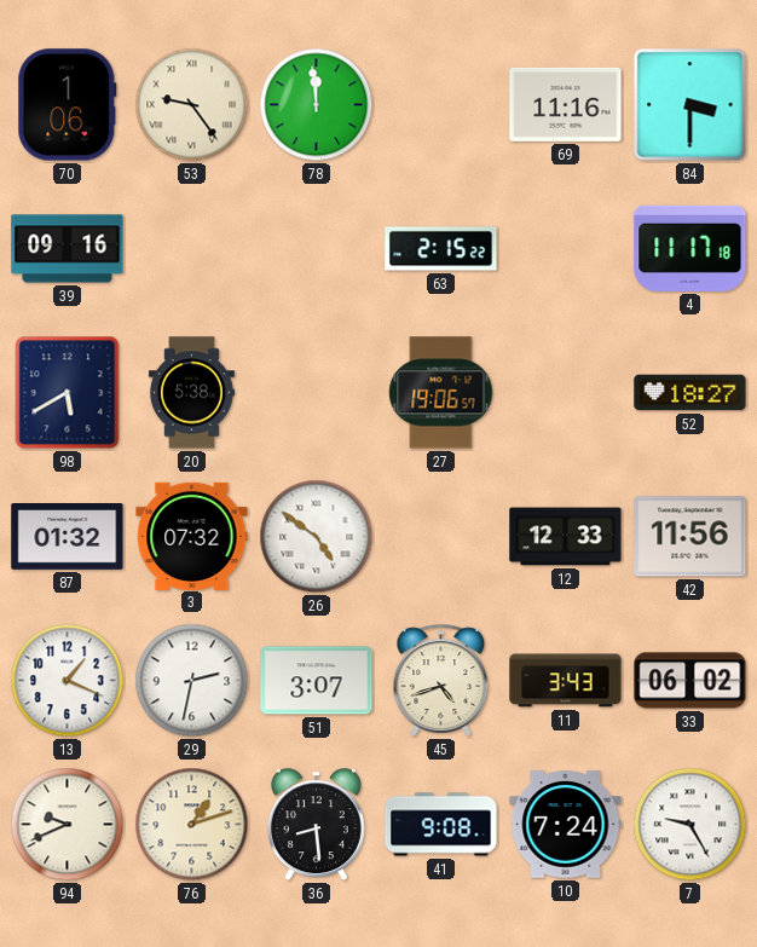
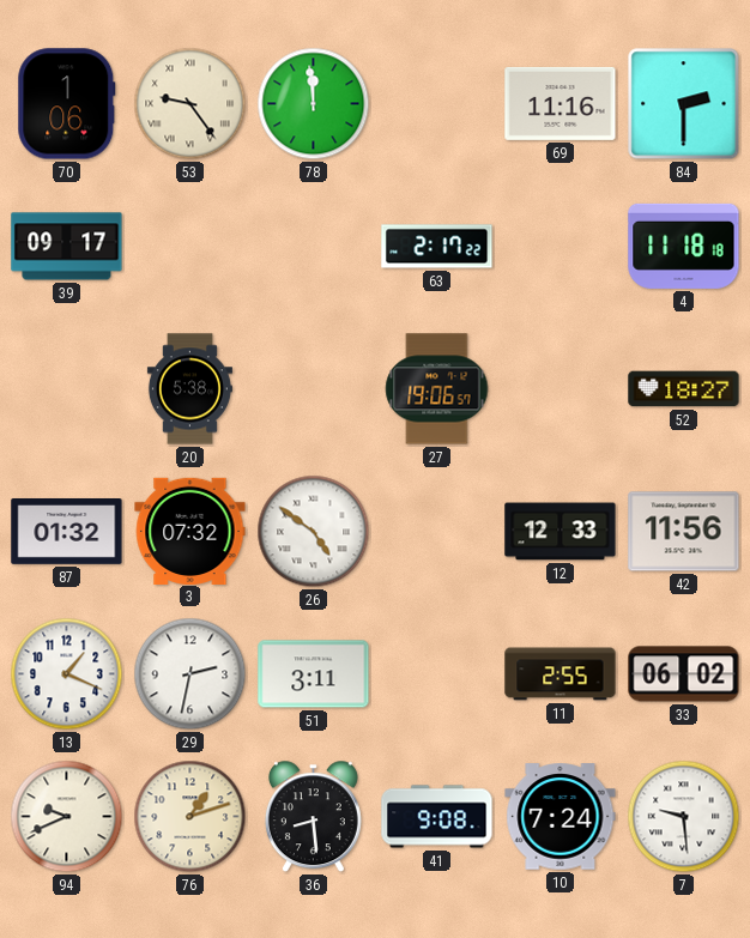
84: 3:30 -> 2:30 (684, 104)
39: 09:16 -> 09:17 (67, 247)
63: 2:15 -> 2:17 (437, 247)
4: 11:17 -> 11:18 (684, 246)
98: 5:40 -> none (68, 393)
51: 3:07 -> 3:11 (314, 674)
45: 4:42 -> none (441, 680)
11: 3:43 -> 2:55 (561, 674)
7: 9:25 -> 9:29 (684, 817)
